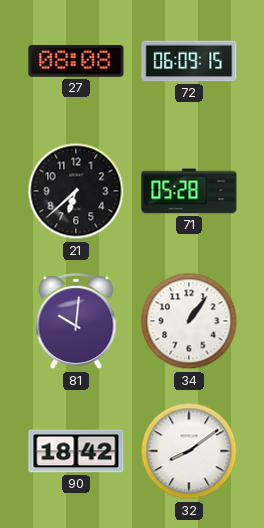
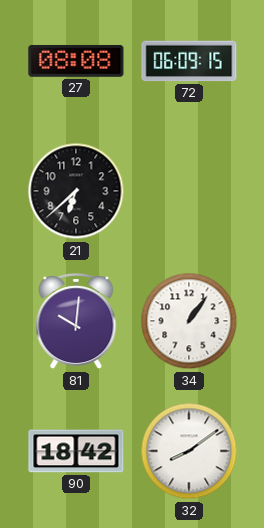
71: 05:28 -> none (189, 191)
